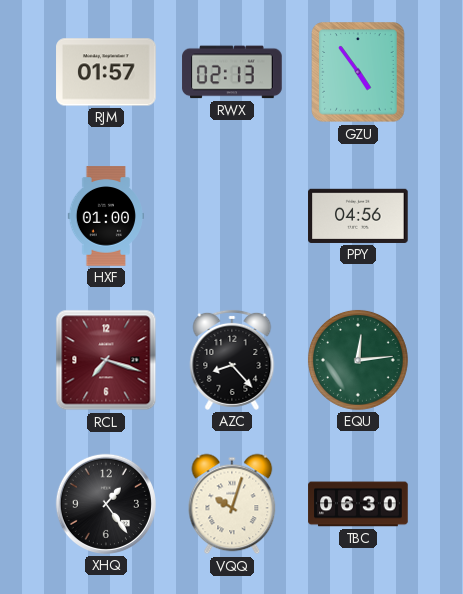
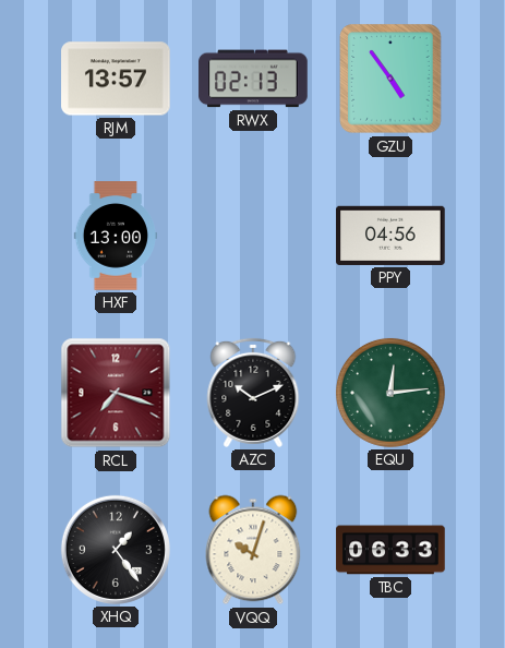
RJM: 01:57 -> 13:57 (116, 79)
HXF: 01:00 -> 13:00 (115, 236)
AZC: 8:23 -> 10:11 (253, 393)
TBC: 06:30 -> 06:33 (390, 550)
